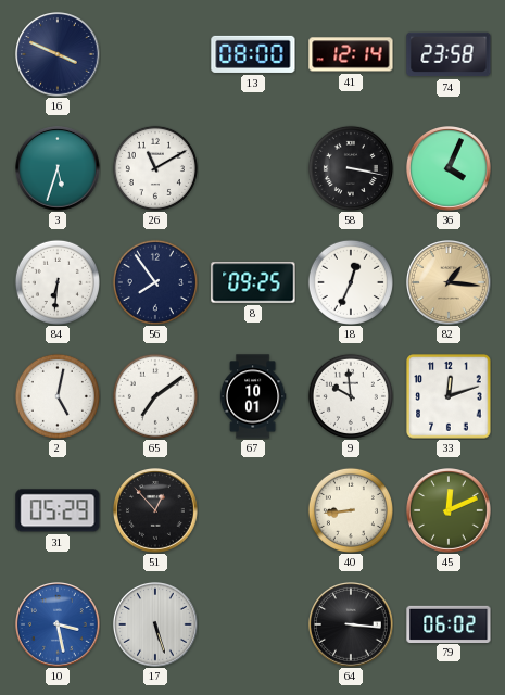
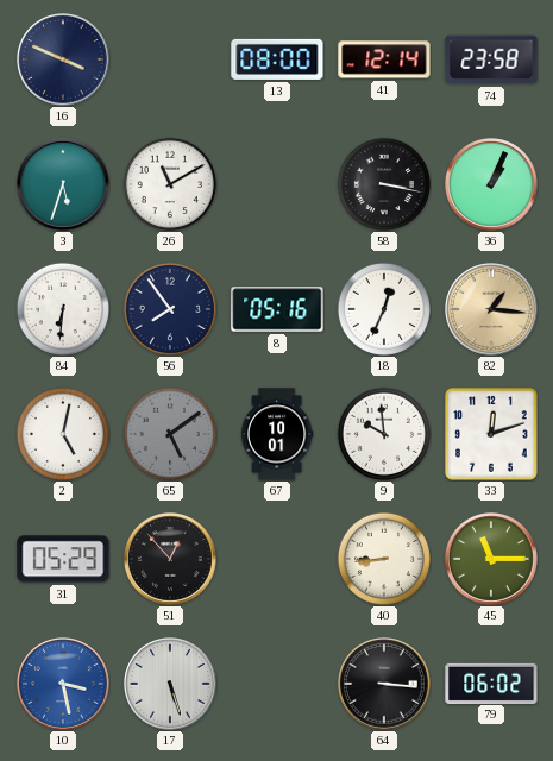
36: 4:04 -> 1:04 (492, 185)
8: 09:25 -> 05:16 (277, 309)
65: 7:09 -> 5:09 (170, 434)
65 dial: white -> grey (170, 434)
45: 12:11 -> 11:15 (492, 560)
